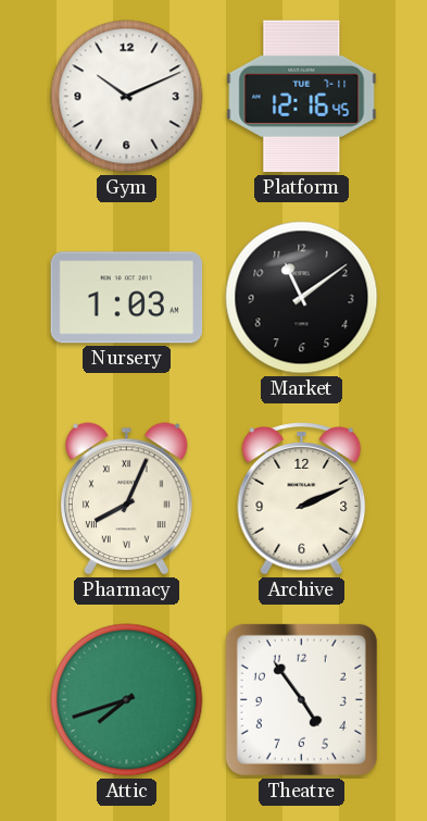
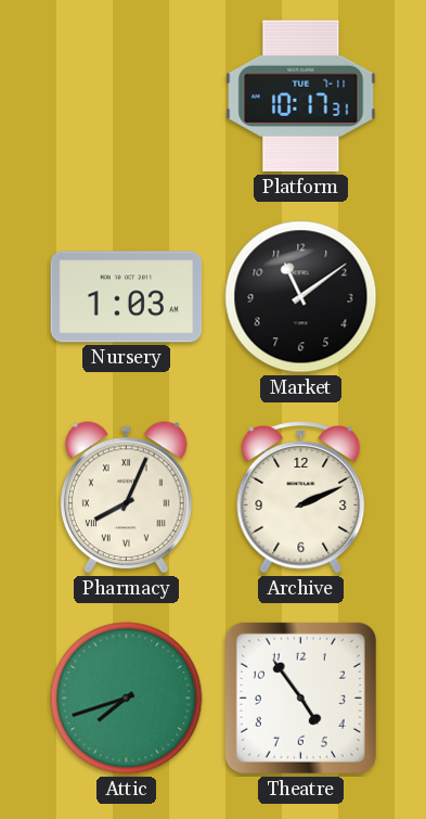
Gym: 10:11 -> none (127, 97)
Platform: 12:16 -> 10:17 (301, 97)
